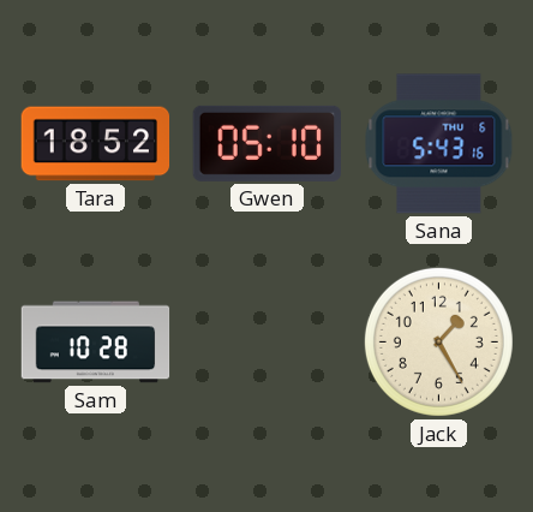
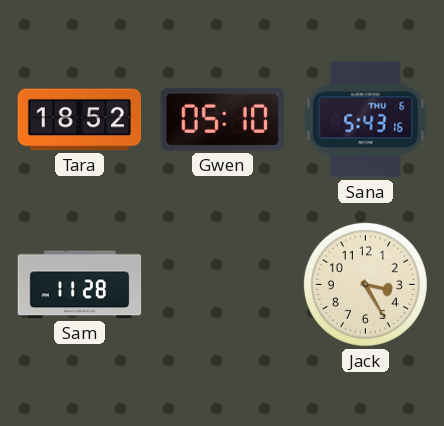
Sam: 10:28 -> 11:28 (80, 285)
Jack: 1:25 -> 3:25 (365, 284)
